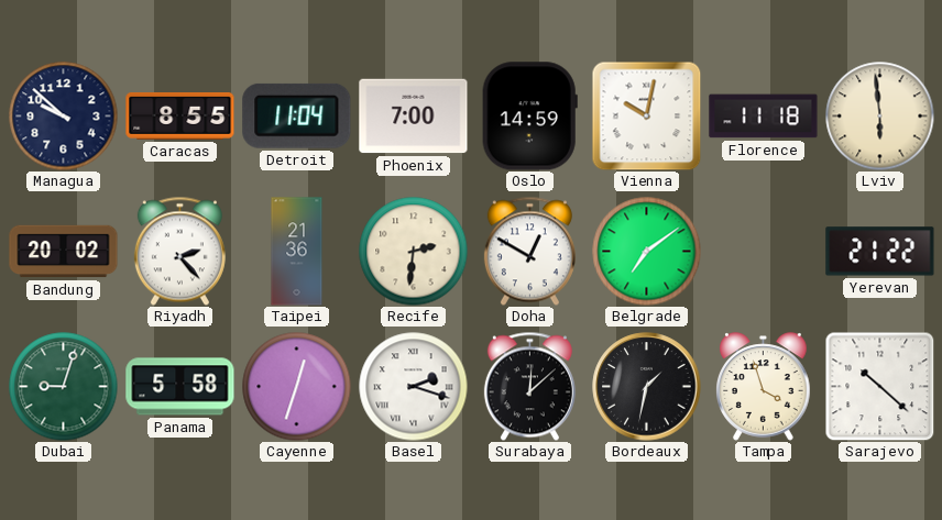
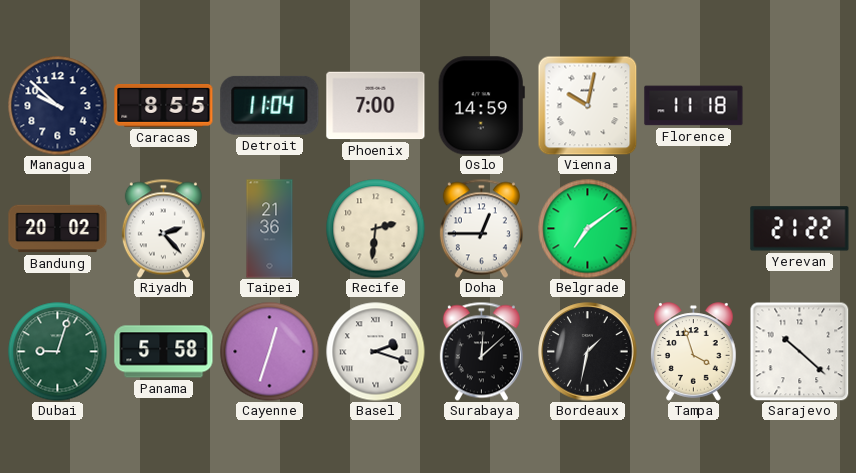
Lviv: 5:59 -> none (880, 117)
Doha: 12:50 -> 12:45 (481, 228)
